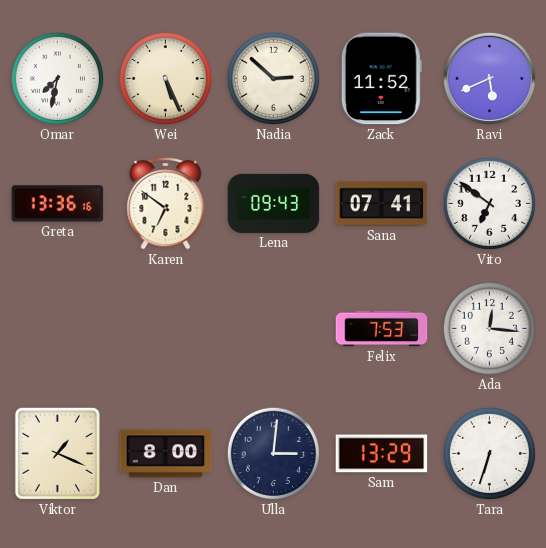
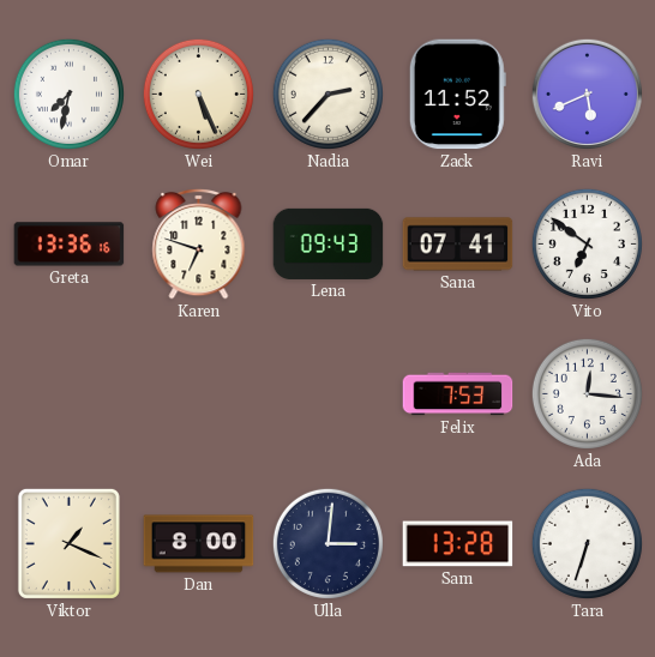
Nadia: 2:52 -> 2:37 (327, 94)
Karen: 6:51 -> 6:48 (199, 243)
Sam: 13:29 -> 13:28 (458, 544)
